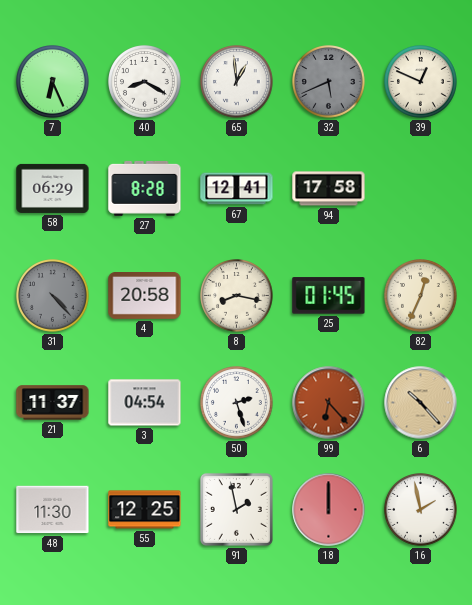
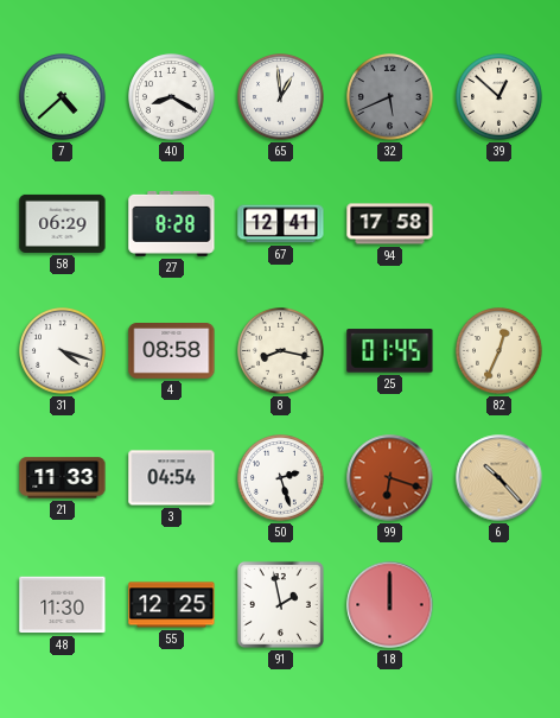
7: 6:26 -> 4:38 (63, 97)
39: 12:49 -> 12:52 (499, 97)
31: 4:23 -> 4:18 (63, 351)
31 dial: grey -> white (63, 351)
4: 20:58 -> 08:58 (172, 351)
21: 11:37 -> 11:33 (63, 478)
99: 6:23 -> 6:18 (390, 478)
16: 1:58 -> none (421, 510)
